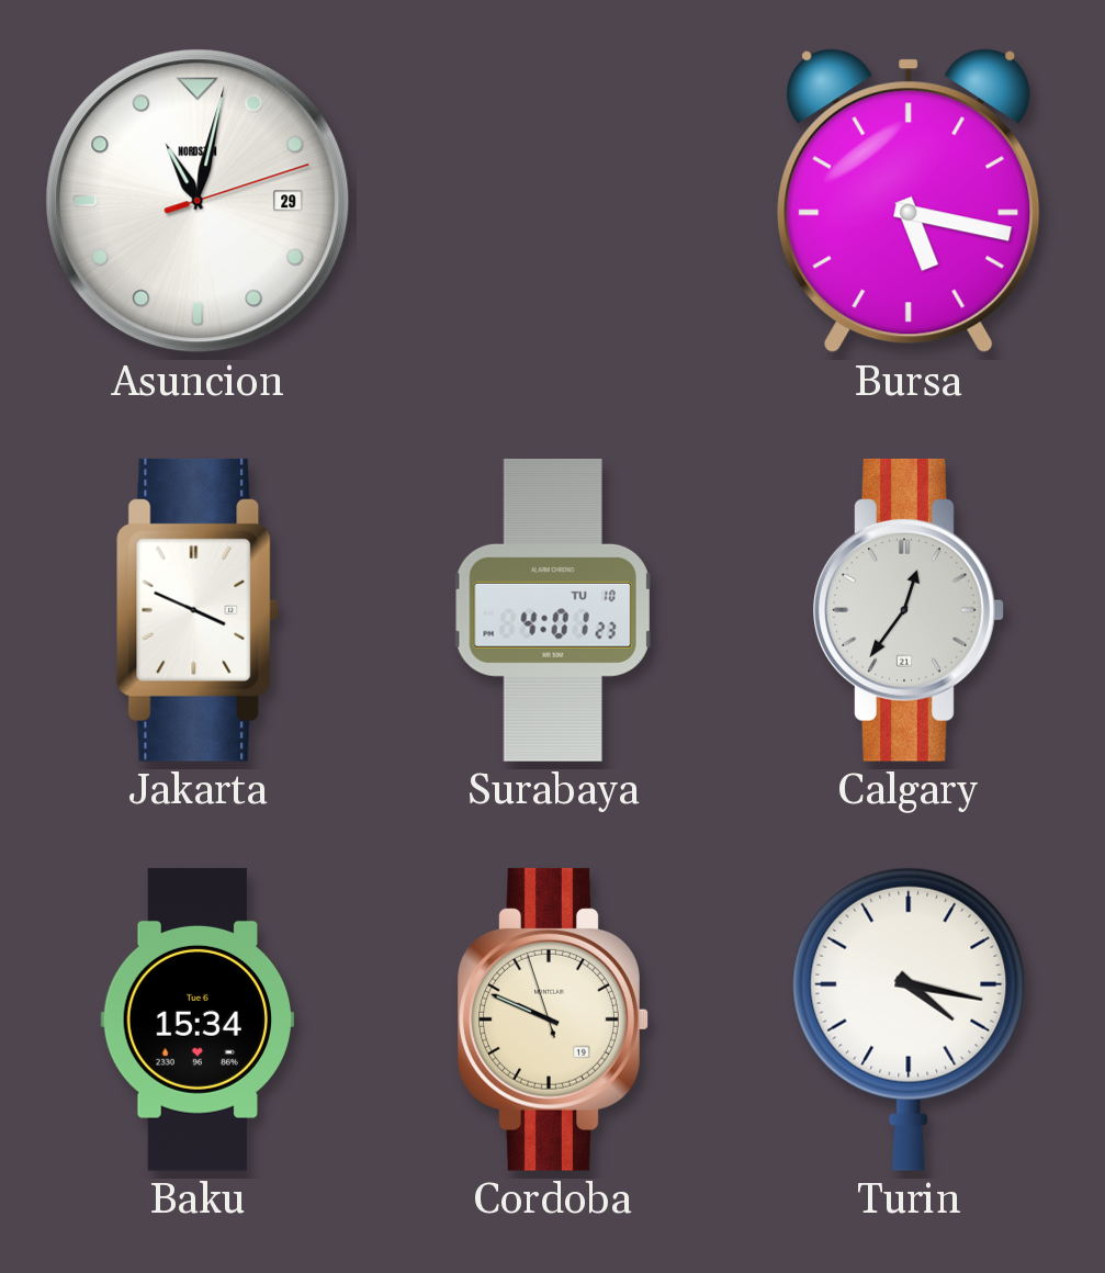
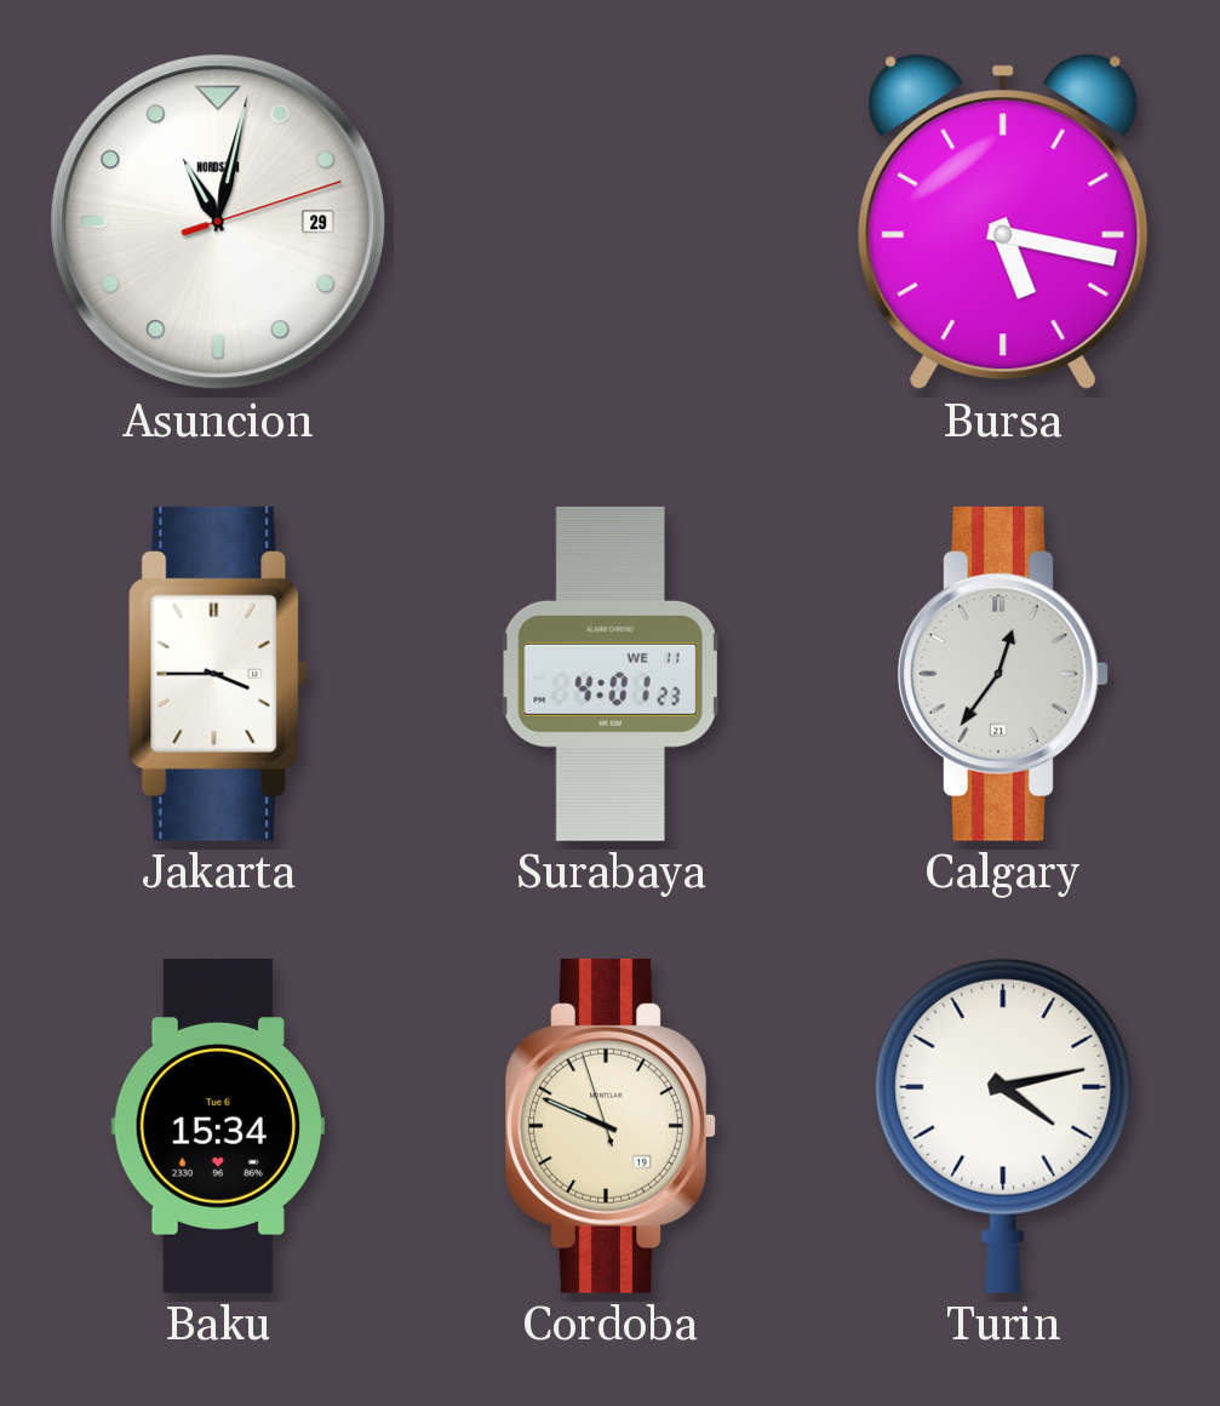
Jakarta: 3:49 -> 3:45 (218, 674)
Surabaya date: TU 10 -> WE 11 (611, 674)
Turin: 4:17 -> 4:13 (1003, 1126)
